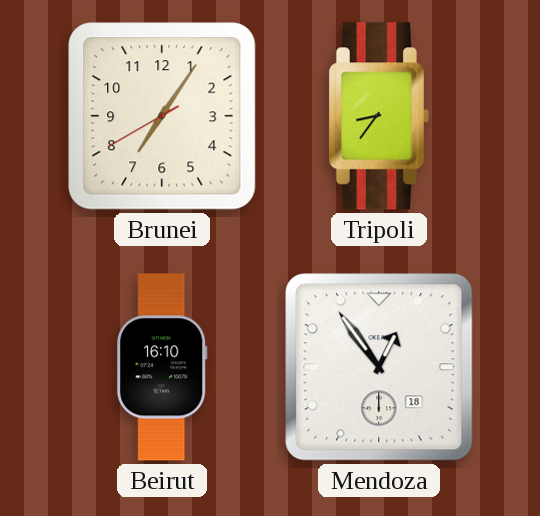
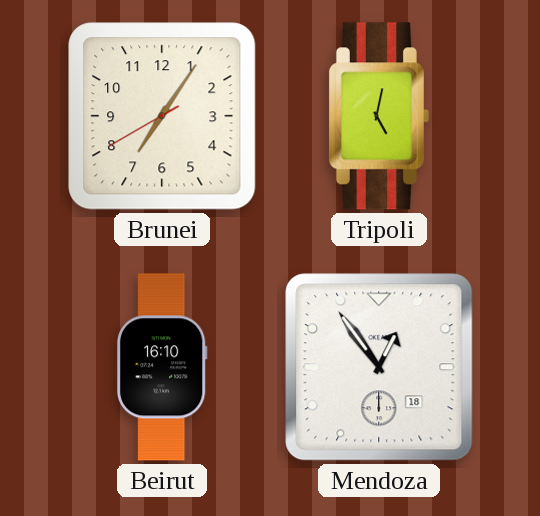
Tripoli: 8:36 -> 5:02 (379, 116)
